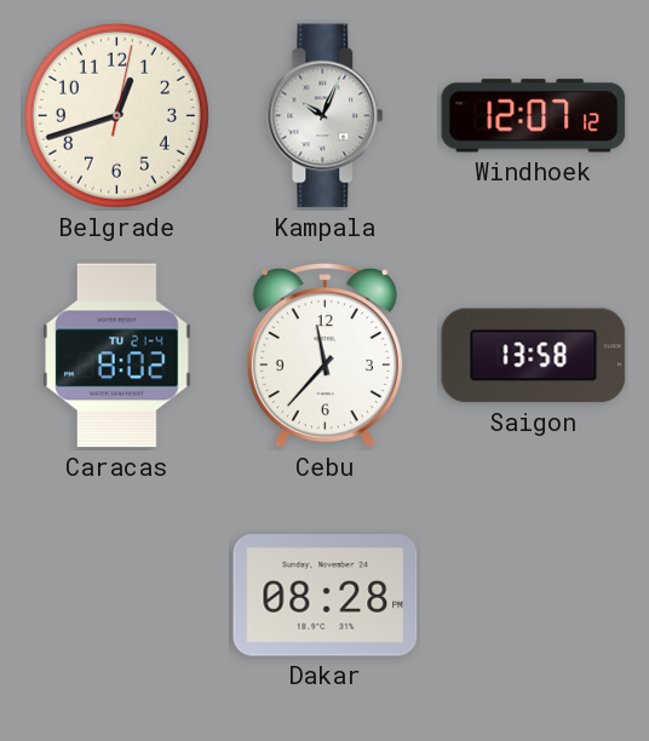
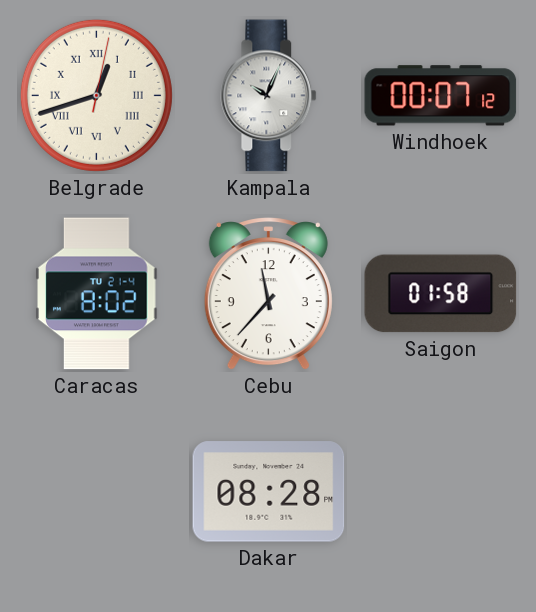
Belgrade numerals: Arabic -> Roman (96, 95)
Windhoek: 12:07 -> 00:07 (441, 96)
Saigon: 13:58 -> 01:58 (441, 294)
